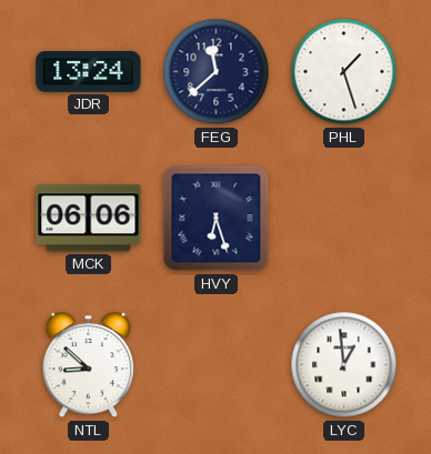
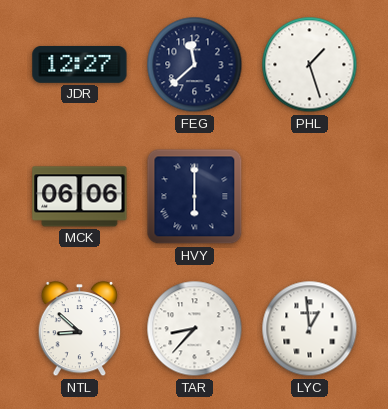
JDR: 13:24 -> 12:27 (80, 65)
HVY: 6:27 -> 6:00 (195, 197)
TAR: none -> 8:37 (195, 329)
